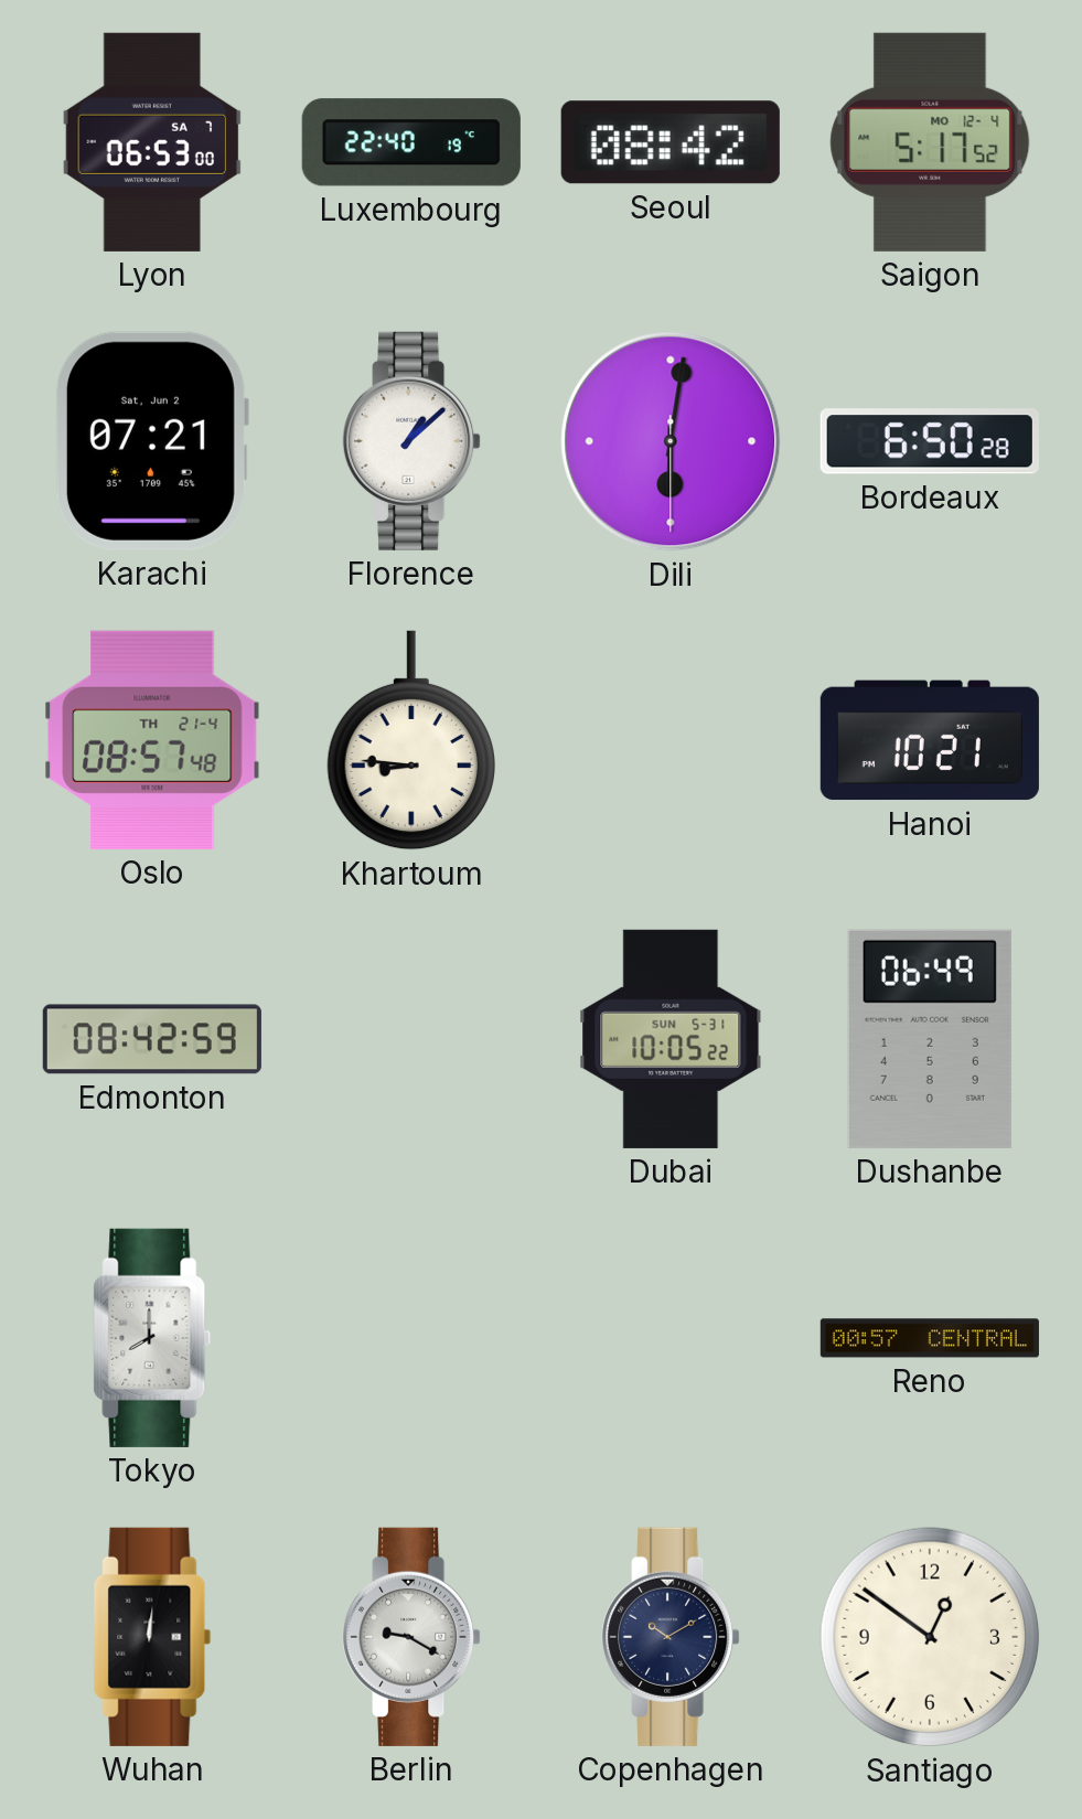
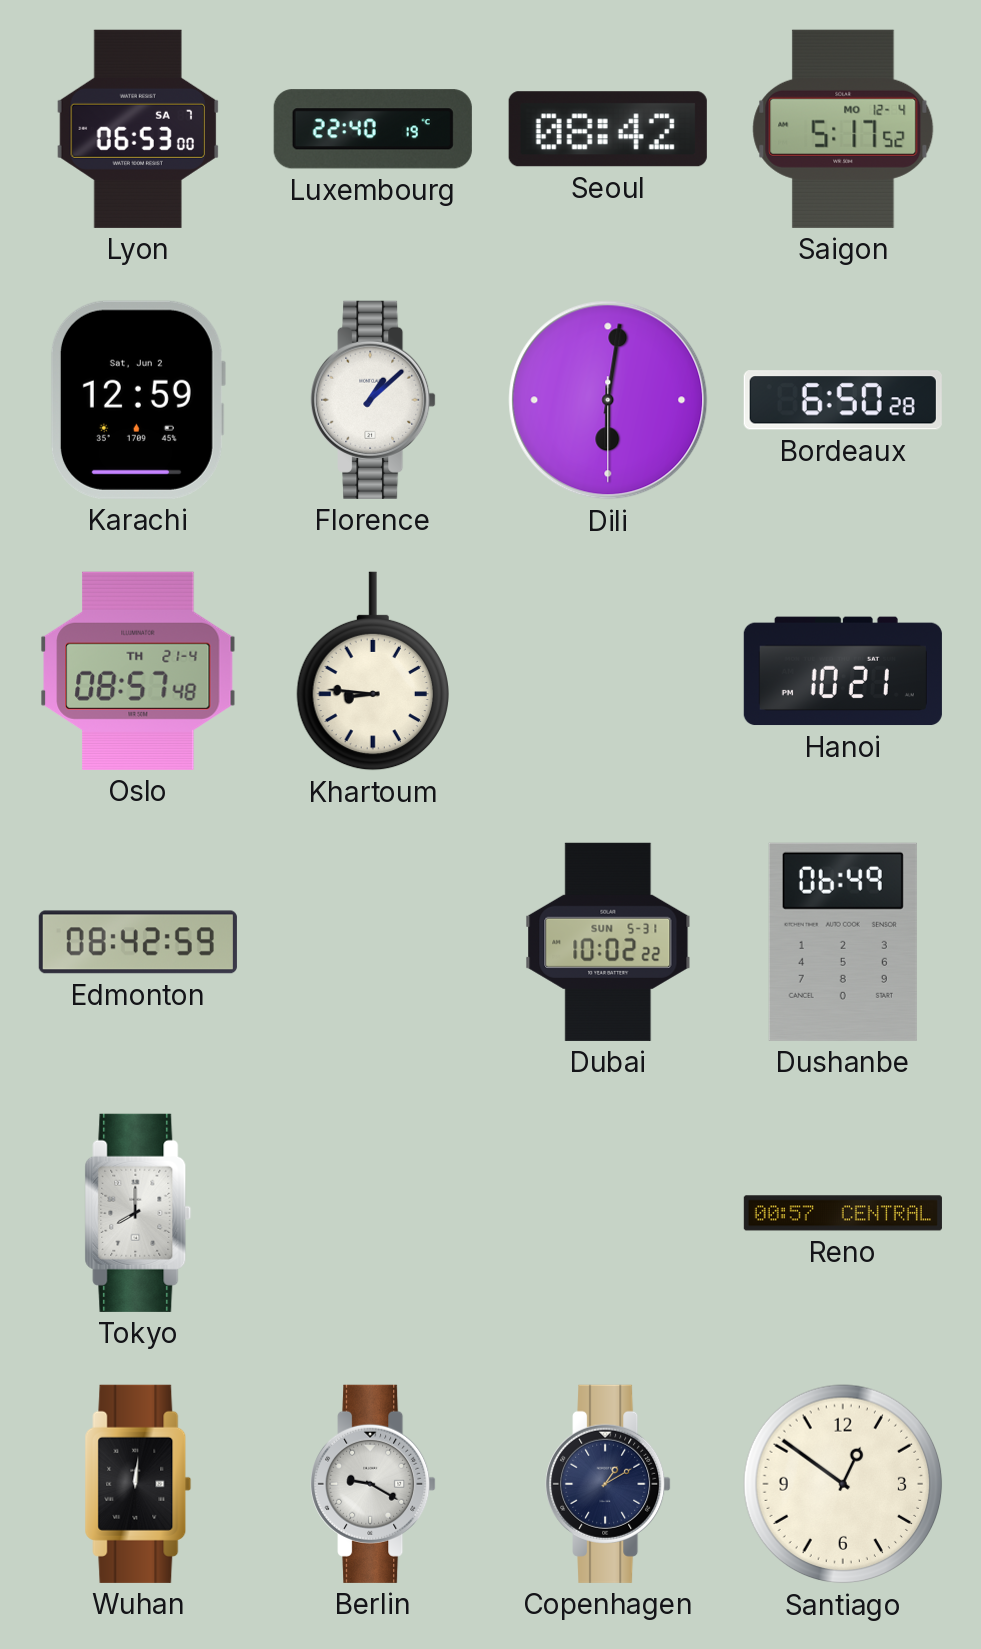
Karachi: 07:21 -> 12:59 (137, 400)
Dubai: 10:05 -> 10:02 (608, 942)
Copenhagen: 10:10 -> 1:10 (608, 1484)
